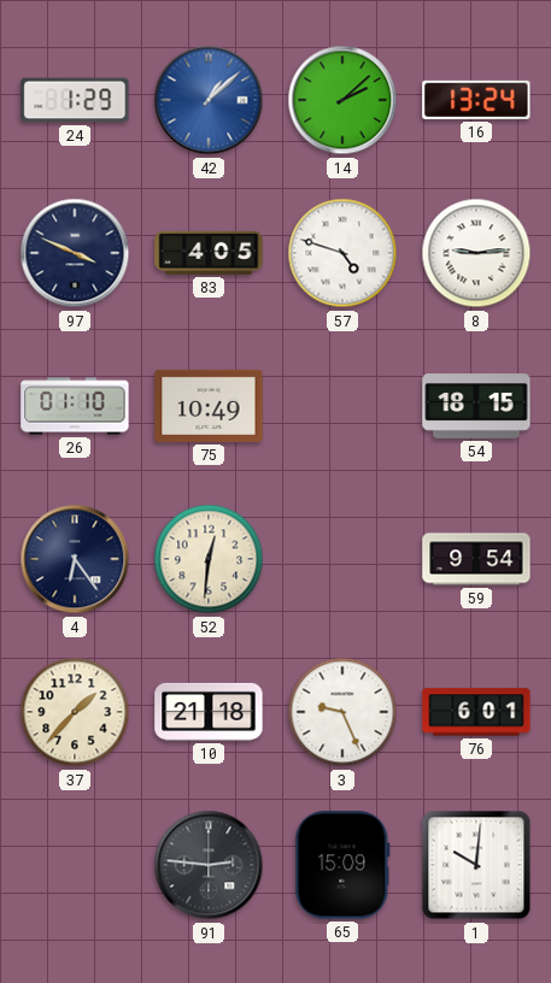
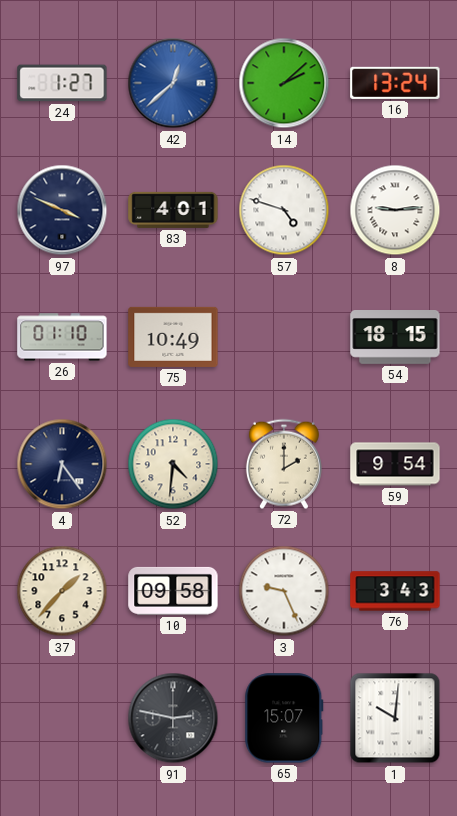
24: 1:29 -> 1:27 (62, 83)
42: 1:08 -> 12:38 (173, 83)
83: 4:05 -> 4:01 (173, 210)
52: 12:31 -> 4:31 (173, 464)
72: none -> 2:00 (284, 464)
10: 21:18 -> 09:58 (173, 591)
76: 6:01 -> 3:43 (395, 591)
91: 2:46 -> 2:47 (173, 718)
65: 15:09 -> 15:07 (284, 718)
